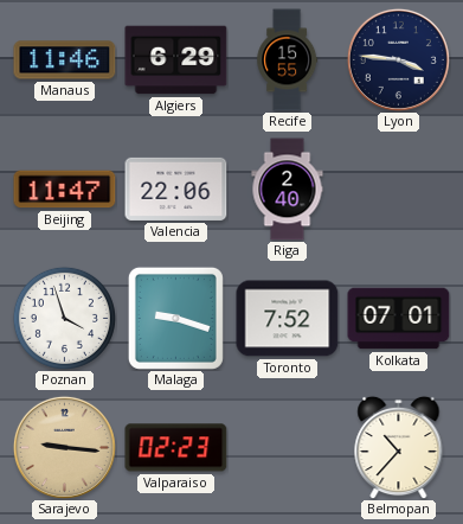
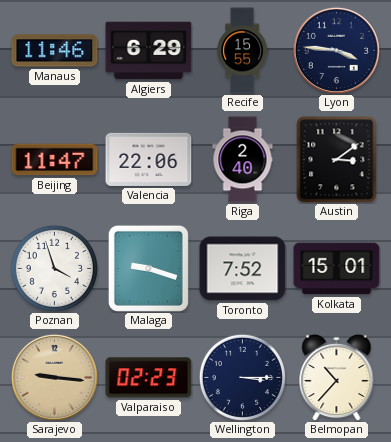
Austin: none -> 3:09 (337, 160)
Kolkata: 07:01 -> 15:01 (337, 269)
Wellington: none -> 3:15 (242, 377)
